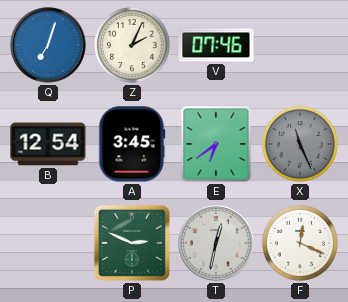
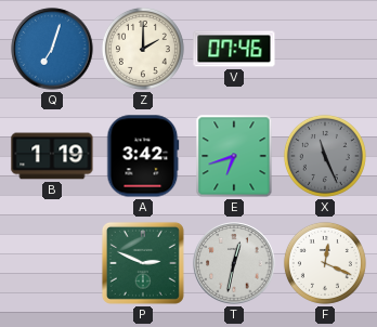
Z: 2:04 -> 2:00 (143, 49)
B: 12:54 -> 1:19 (52, 156)
A: 3:45 -> 3:42 (143, 156)
E: 6:39 -> 6:42 (234, 156)
